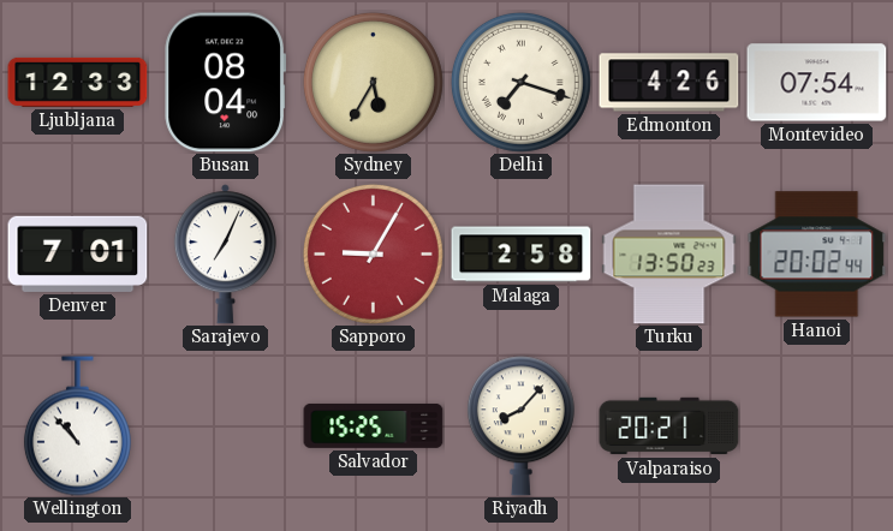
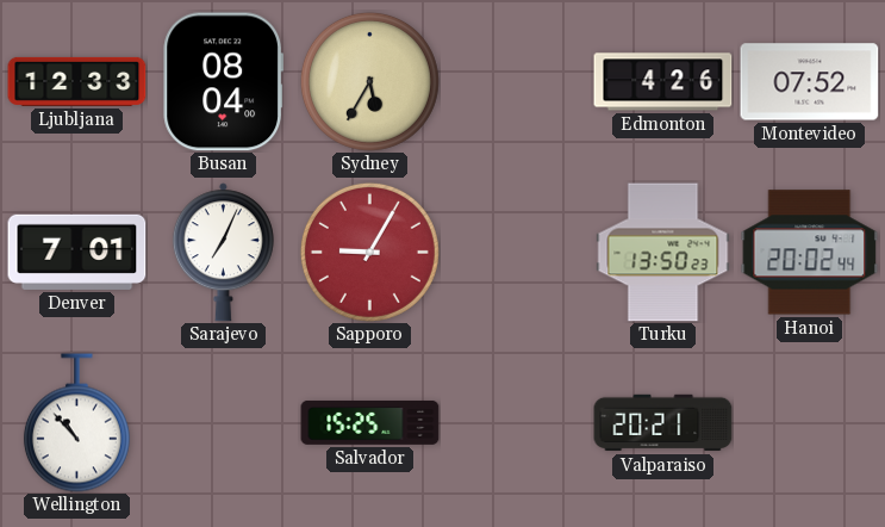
Delhi: 7:18 -> none (520, 82)
Montevideo: 07:54 -> 07:52 (810, 82)
Malaga: 2:58 -> none (522, 255)
Riyadh: 8:07 -> none (520, 426)
